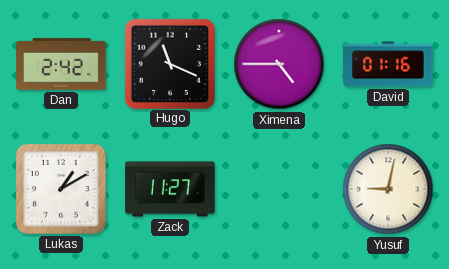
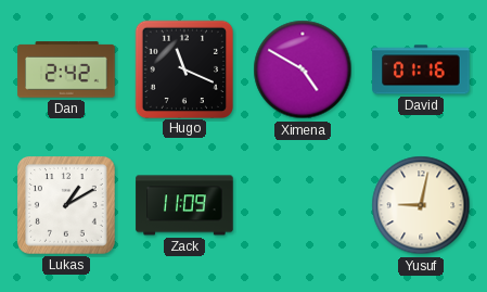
Ximena: 4:45 -> 4:50 (303, 69)
Zack: 11:27 -> 11:09 (184, 205)
